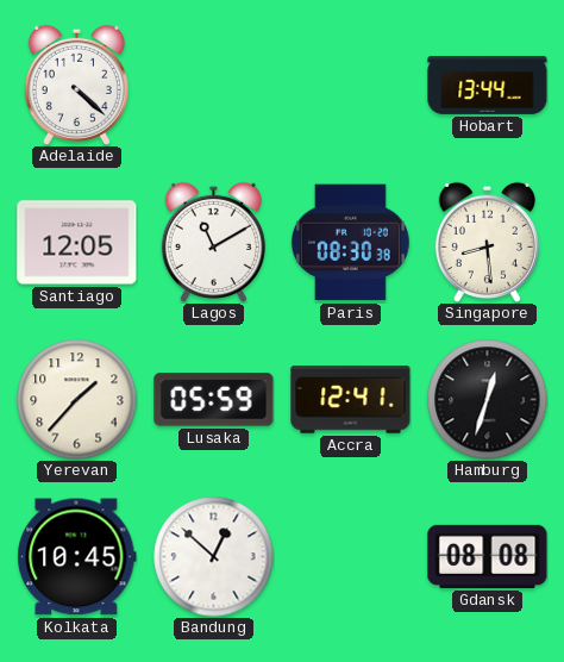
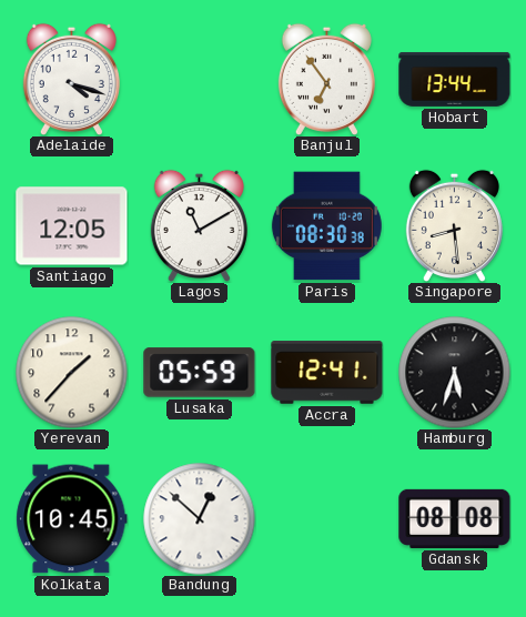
Adelaide: 4:22 -> 4:18 (71, 79)
Banjul: none -> 6:54 (326, 79)
Hamburg: 12:33 -> 5:33 (455, 373)
